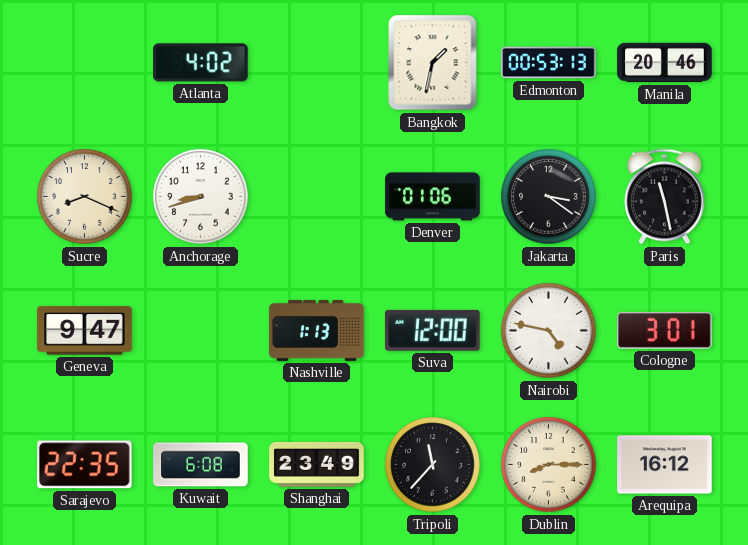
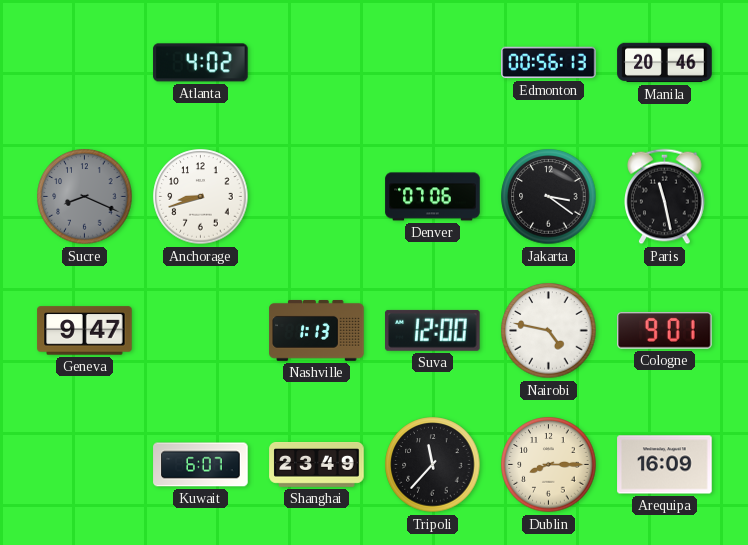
Bangkok: 1:32 -> none (433, 63)
Edmonton: 00:53 -> 00:56 (549, 63)
Sucre dial: cream -> grey (85, 197)
Denver: 01:06 -> 07:06 (433, 197)
Cologne: 3:01 -> 9:01 (665, 331)
Sarajevo: 22:35 -> none (85, 465)
Kuwait: 6:08 -> 6:07 (201, 465)
Arequipa: 16:12 -> 16:09 (665, 465)
